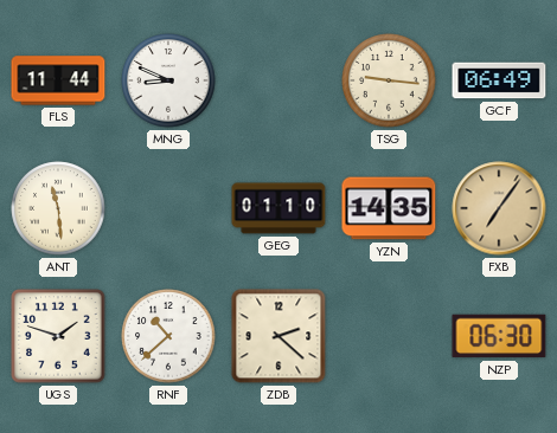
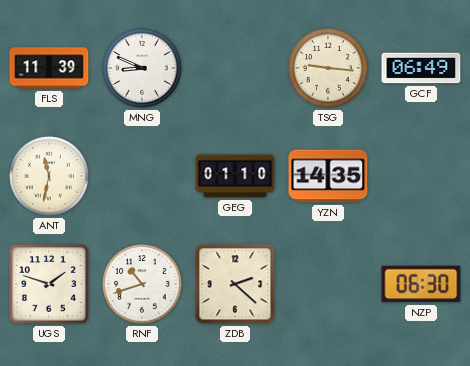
FLS: 11:44 -> 11:39 (49, 68)
ANT: 11:29 -> 11:32 (49, 176)
FXB: 7:06 -> none (499, 208)
RNF: 10:38 -> 10:42 (142, 284)
